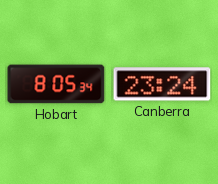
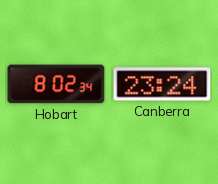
Hobart: 8:05 -> 8:02 (56, 84)
